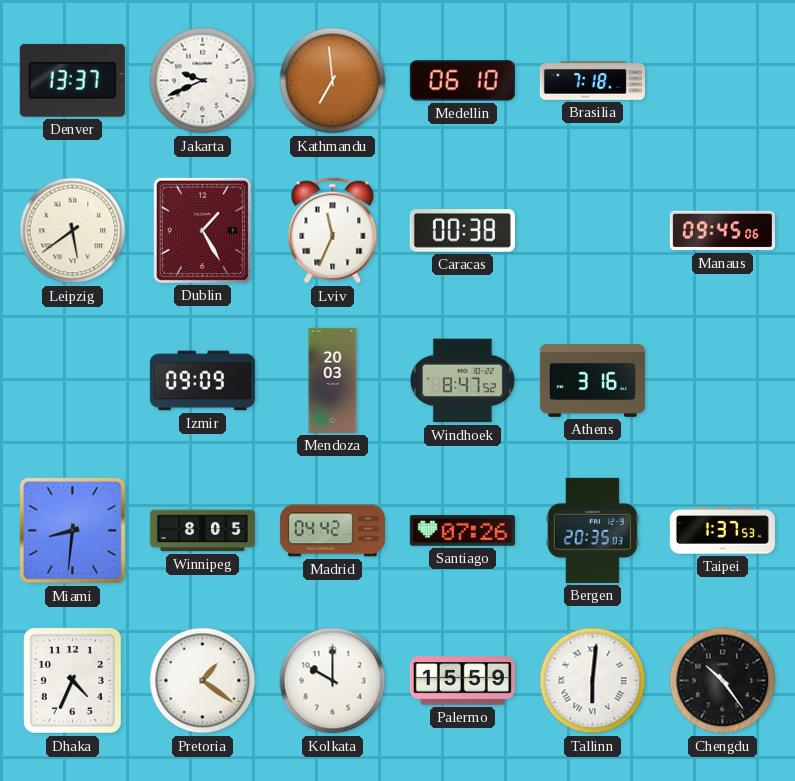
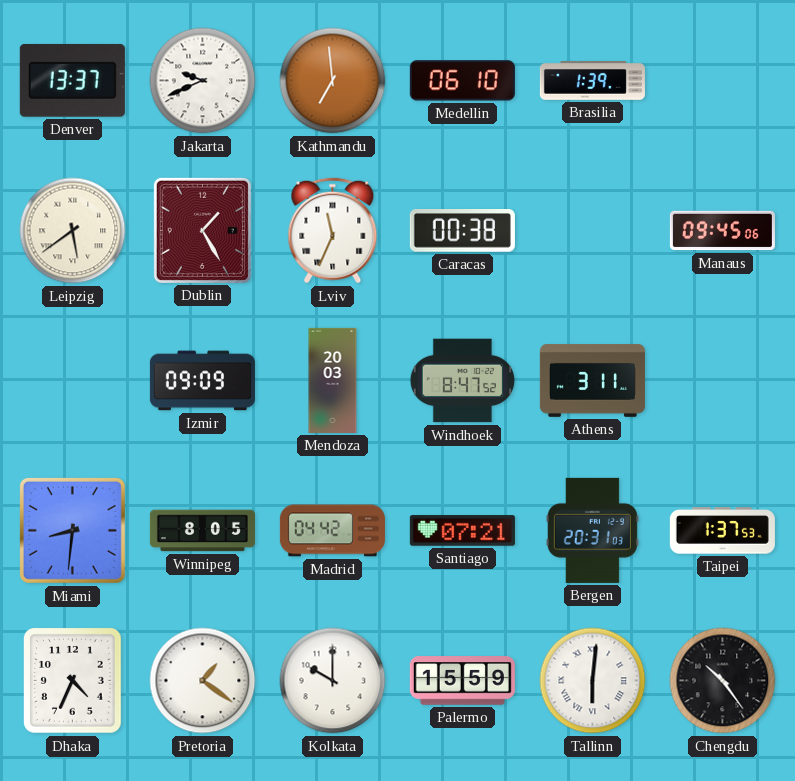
Brasilia: 7:18 -> 1:39 (592, 81)
Athens: 3:16 -> 3:11 (592, 381)
Santiago: 07:26 -> 07:21 (462, 531)
Bergen: 20:35 -> 20:31 (592, 530)
